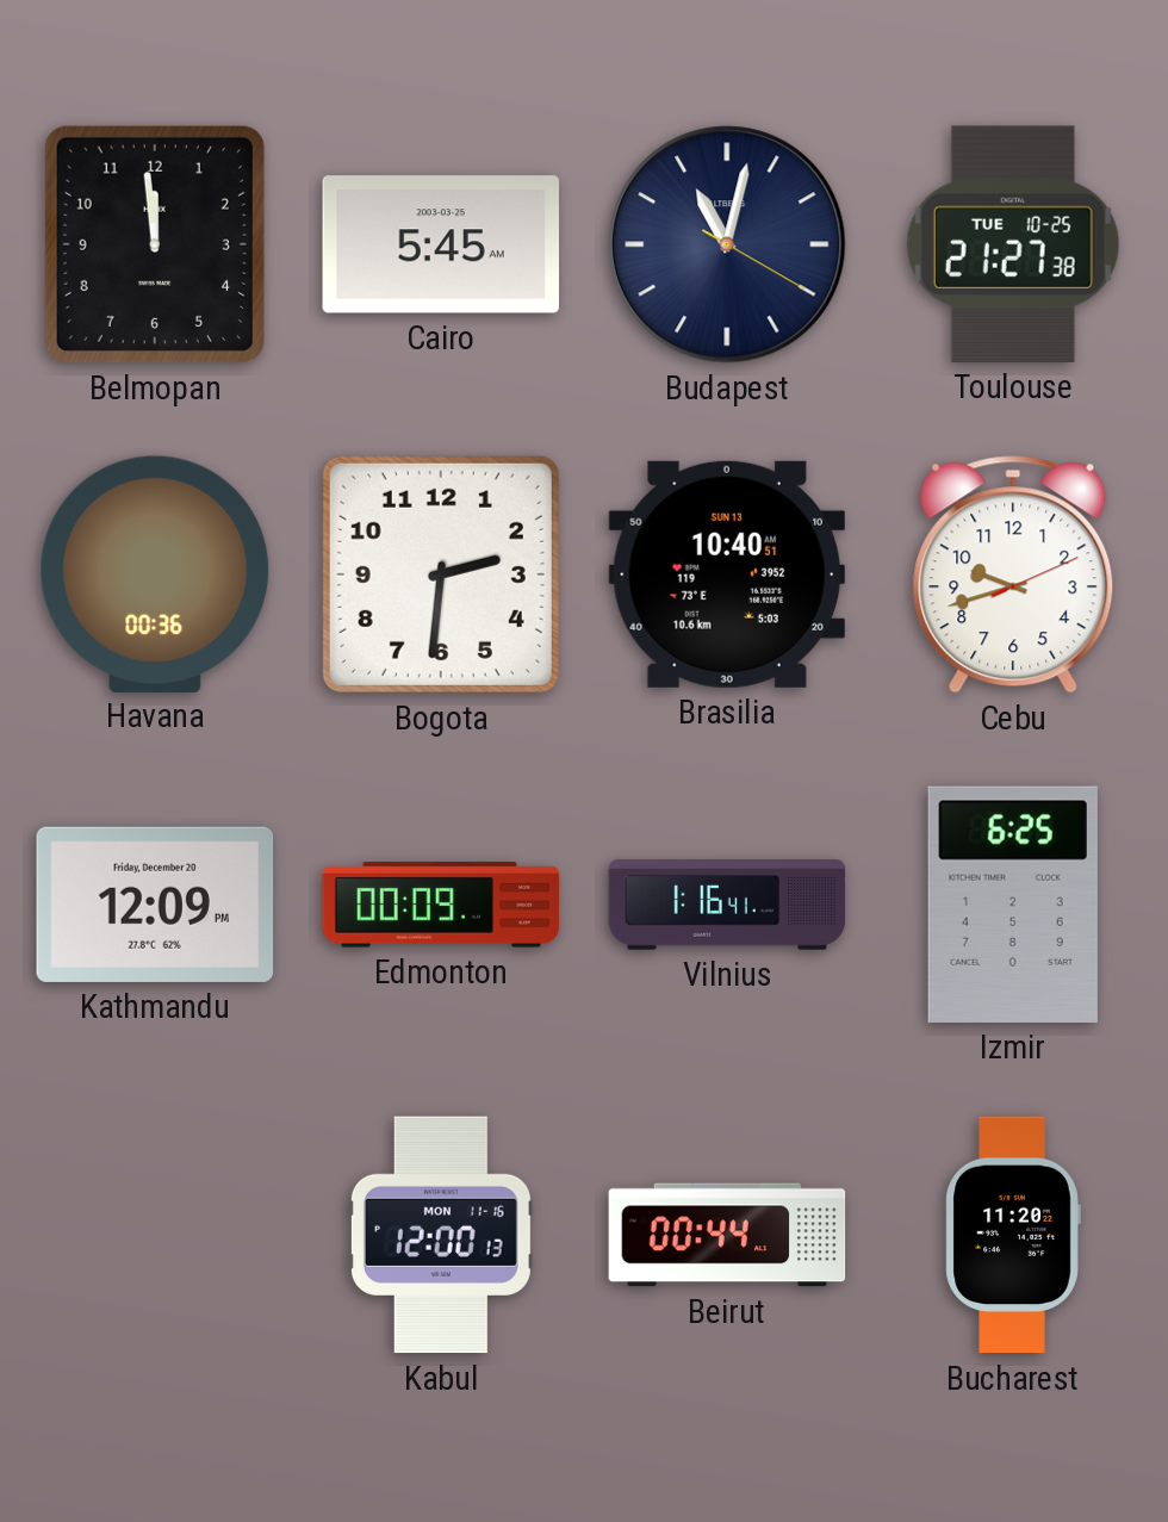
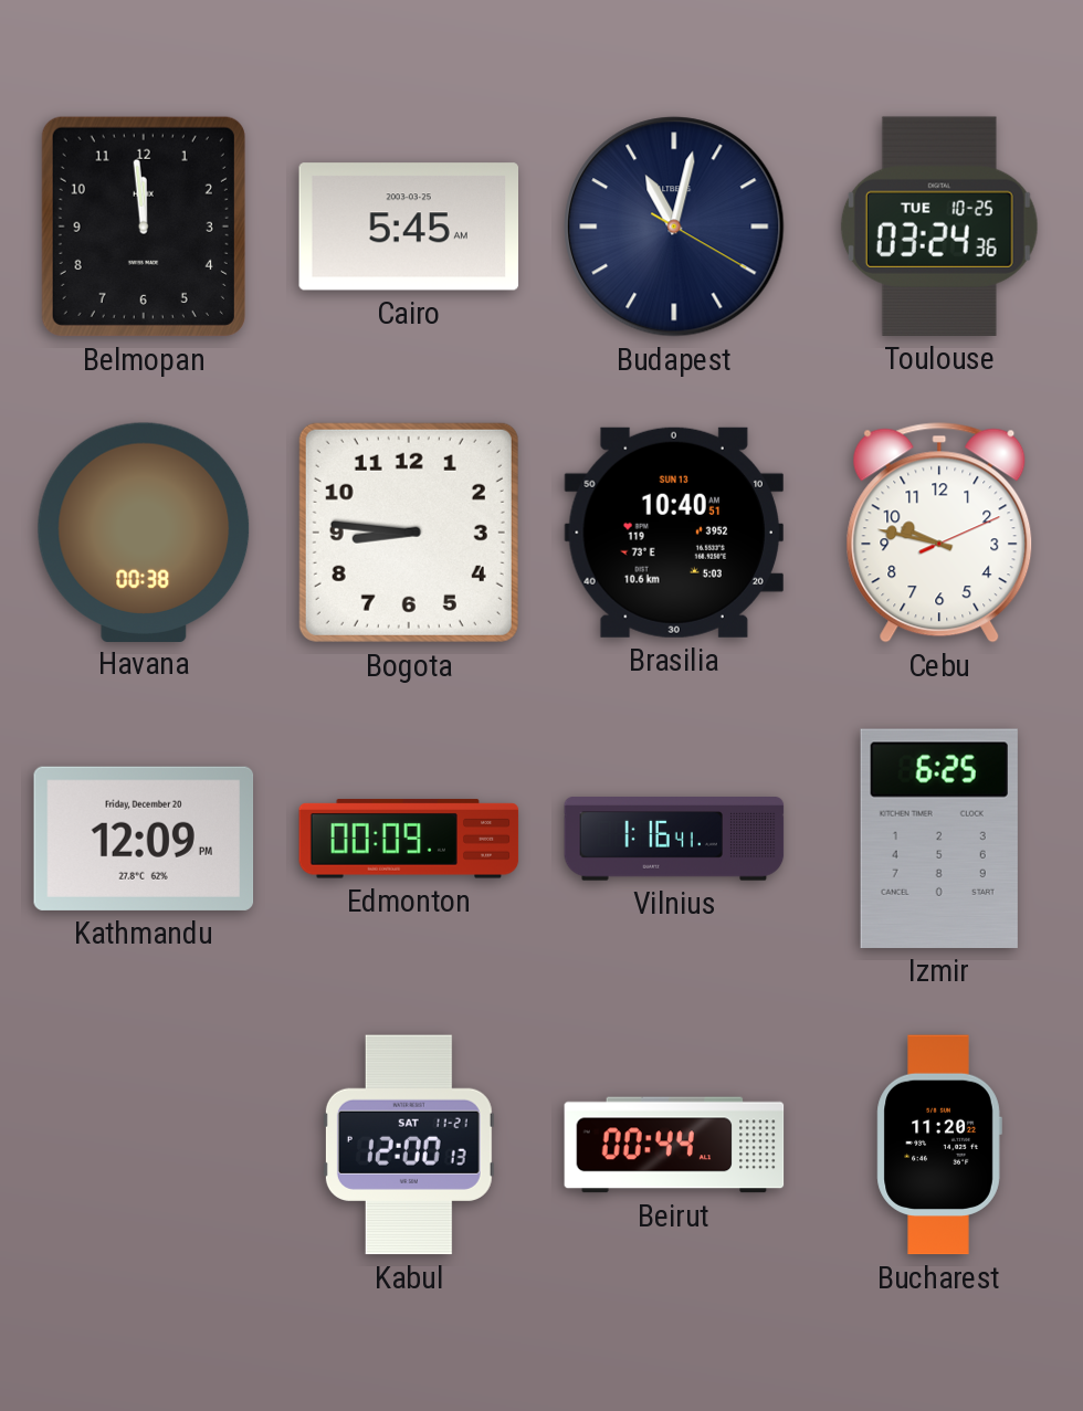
Toulouse: 21:27 -> 03:24 (939, 227)
Havana: 00:36 -> 00:38 (144, 531)
Bogota: 2:31 -> 8:46 (409, 533)
Cebu: 9:42 -> 9:47 (939, 533)
Kabul date: MON 11-16 -> SAT 11-21 (409, 1145)
